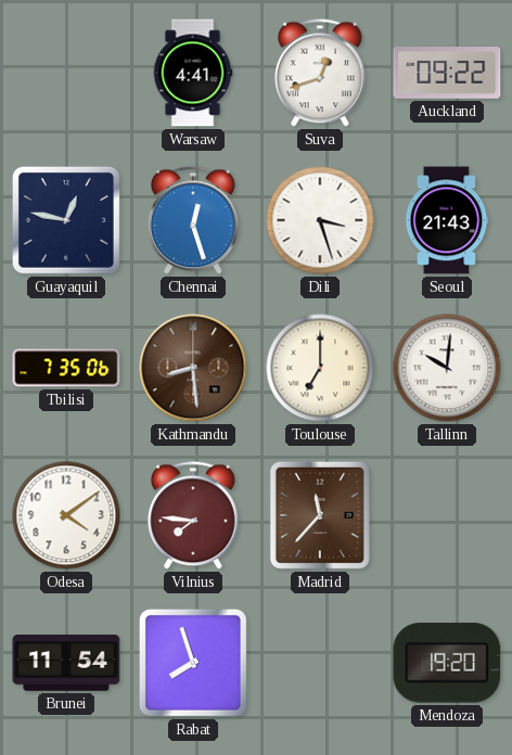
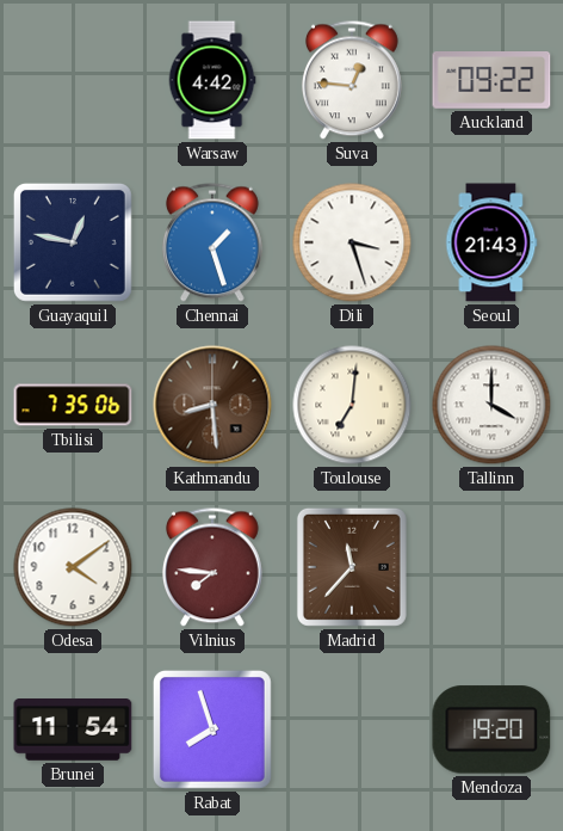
Warsaw: 4:41 -> 4:42 (212, 80)
Suva: 12:42 -> 12:46 (352, 80)
Chennai: 12:27 -> 1:27 (212, 242)
Toulouse: 7:00 -> 7:01 (352, 405)
Tallinn: 10:01 -> 4:00 (491, 405)
